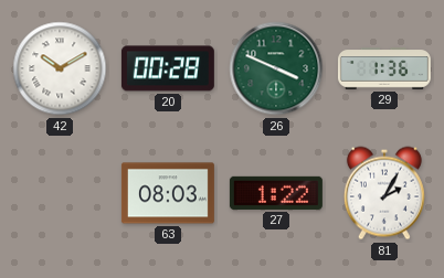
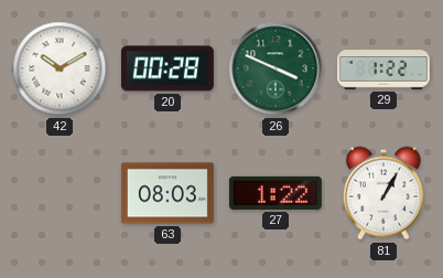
29: 1:36 -> 1:22 (383, 68)
81: 2:05 -> 1:05 (383, 193)
